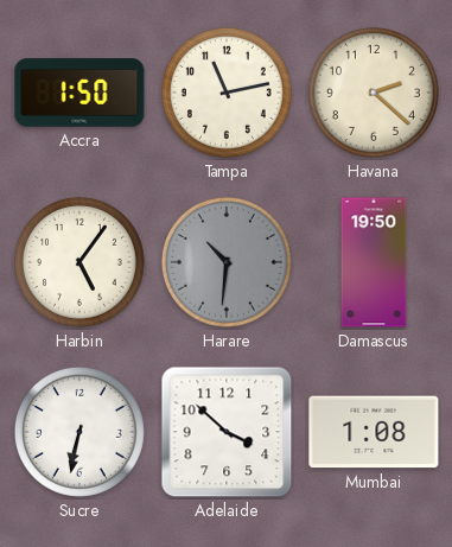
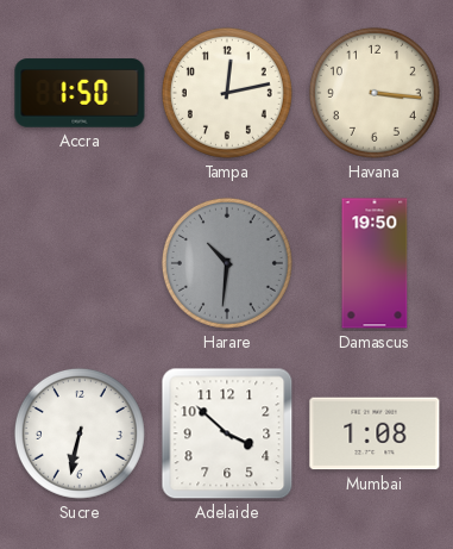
Tampa: 11:13 -> 12:13 (227, 93)
Havana: 2:22 -> 3:16 (375, 93)
Harbin: 5:06 -> none (79, 262)
